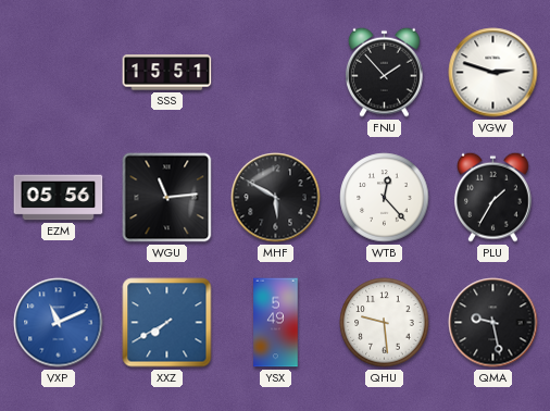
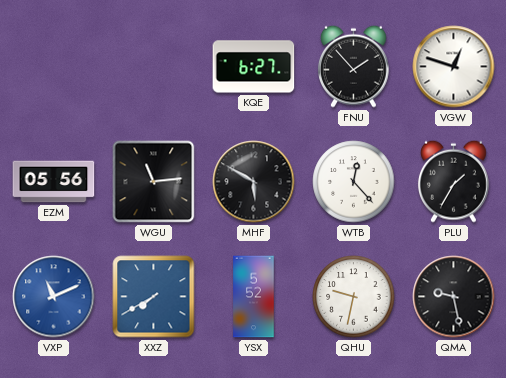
SSS: 15:51 -> none (167, 73)
KQE: none -> 6:27 (254, 67)
VGW: 2:48 -> 12:48 (454, 67)
YSX: 5:49 -> 5:52 (254, 297)
QHU: 9:29 -> 9:32 (354, 297)
